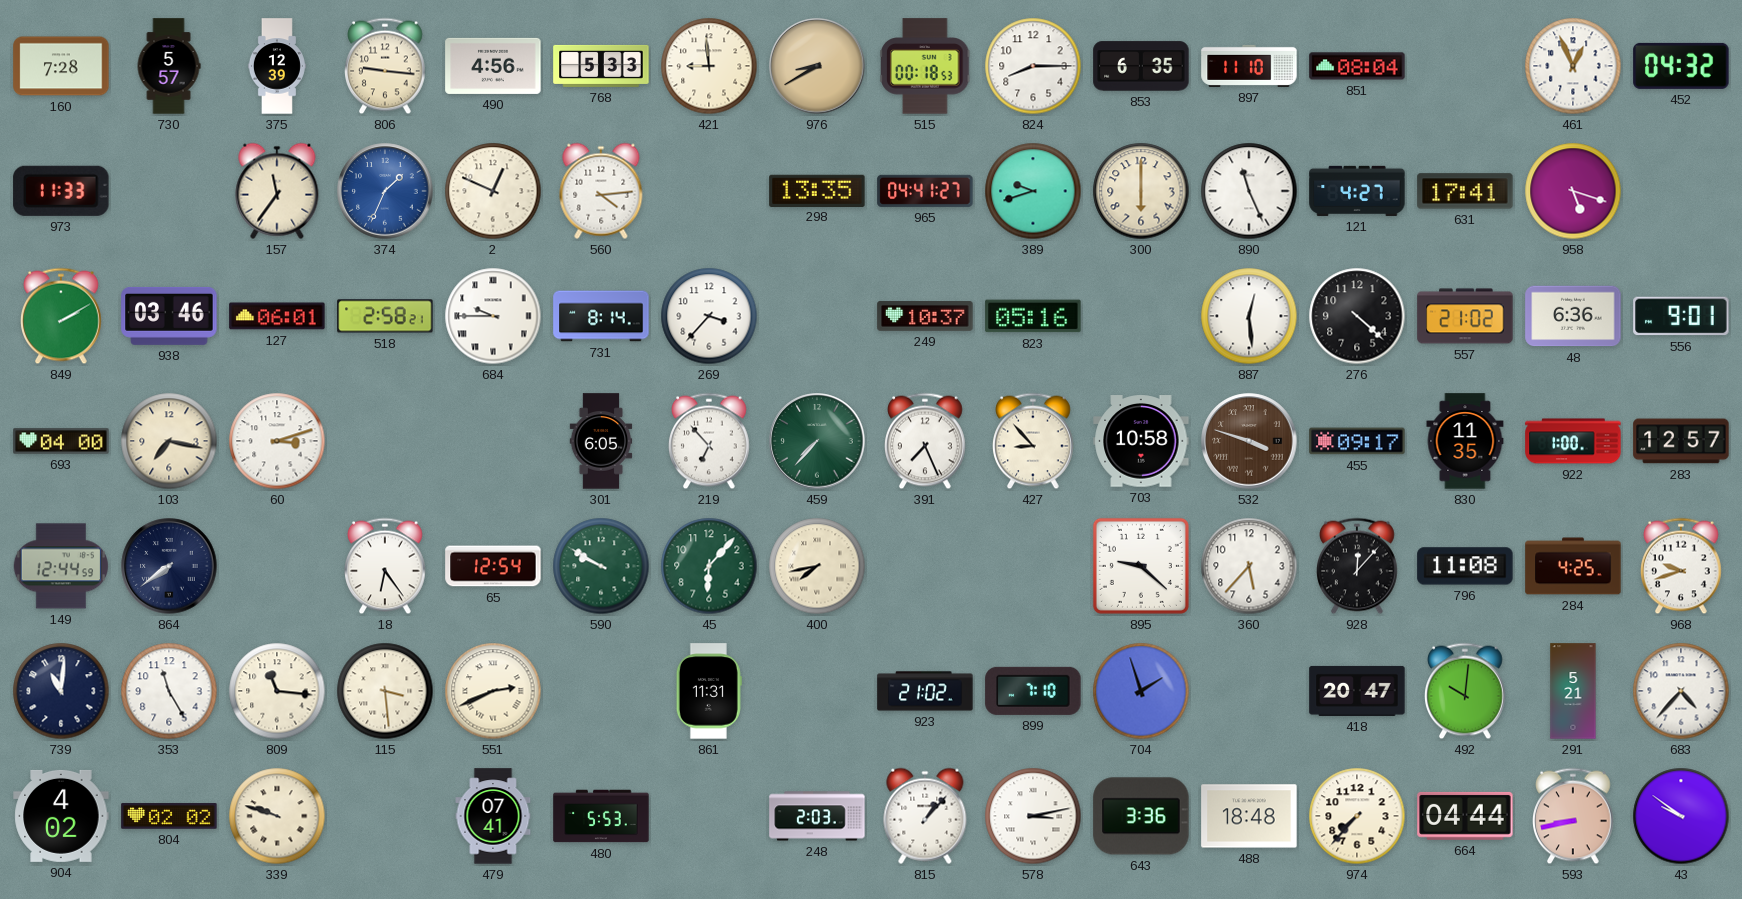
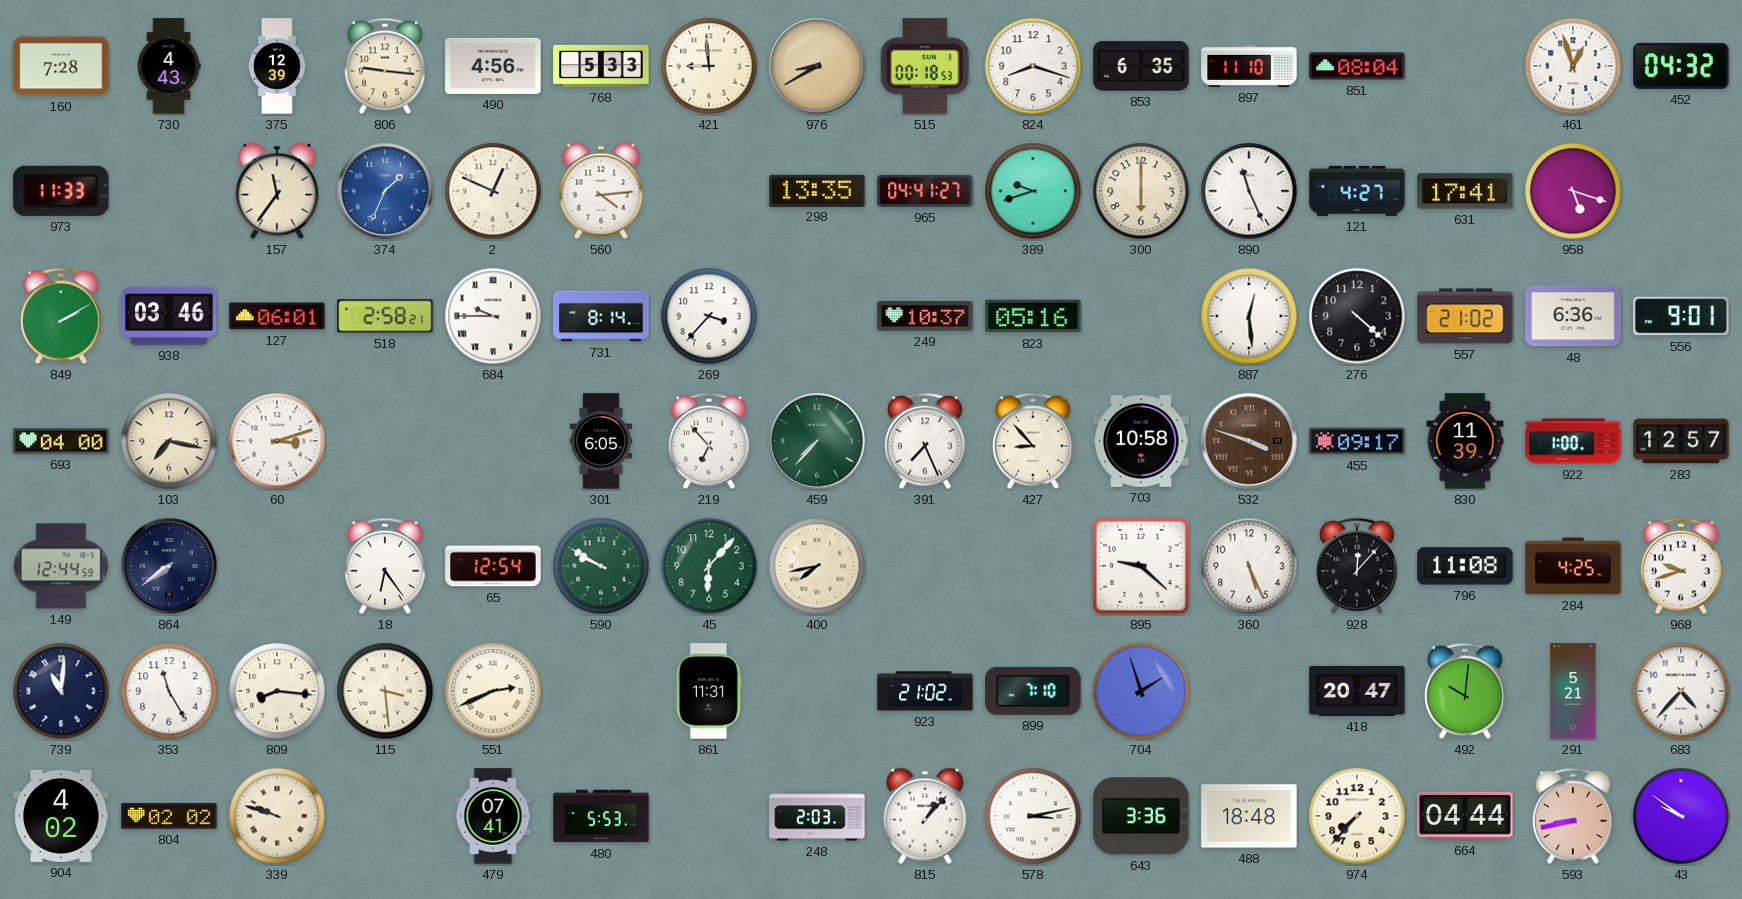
730: 5:57 -> 4:43 (169, 66)
824: 8:15 -> 8:18 (1033, 66)
461: 12:56 -> 12:57 (1573, 66)
830: 11:35 -> 11:39 (1465, 441)
360: 5:37 -> 5:26 (1249, 566)
809: 11:16 -> 8:16 (277, 691)
